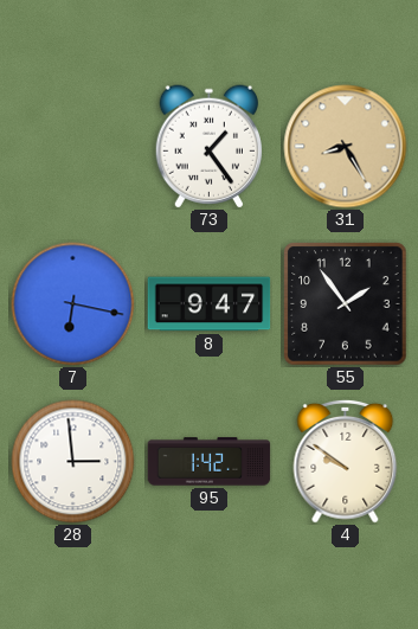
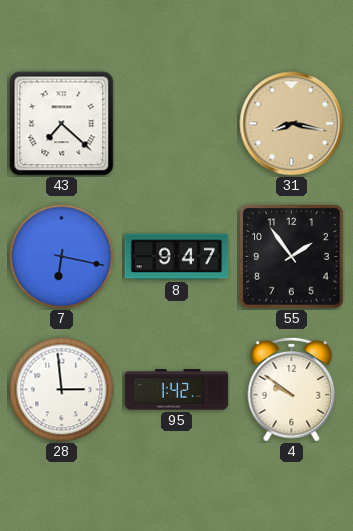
43: none -> 7:22 (62, 124)
73: 1:24 -> none (208, 147)
31: 8:25 -> 8:17 (292, 124)
